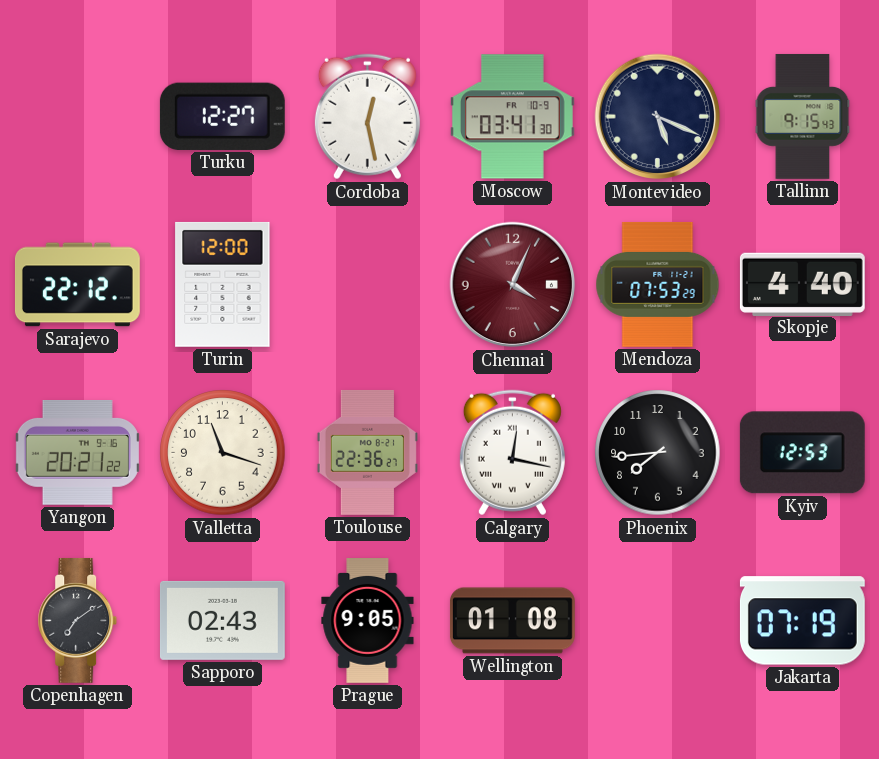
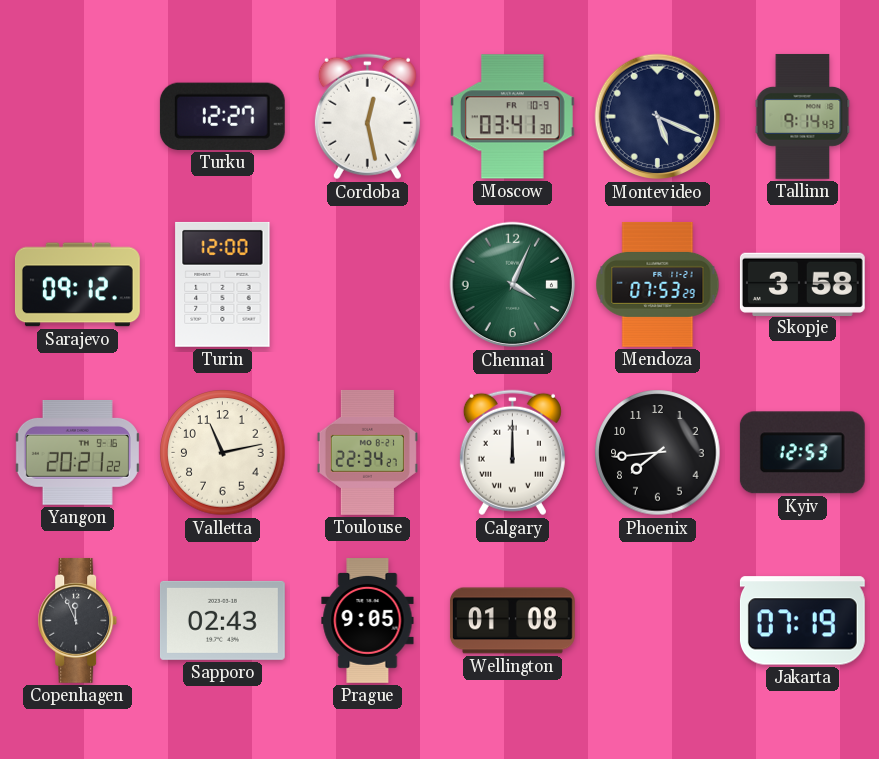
Tallinn: 9:15 -> 9:14 (803, 117)
Sarajevo: 22:12 -> 09:12 (77, 285)
Chennai dial: burgundy -> green (513, 285)
Skopje: 4:40 -> 3:58 (802, 284)
Valletta: 11:18 -> 11:13 (223, 453)
Toulouse: 22:36 -> 22:34 (367, 452)
Calgary: 12:17 -> 12:00 (512, 453)
Copenhagen: 7:09 -> 11:56 (78, 620)
